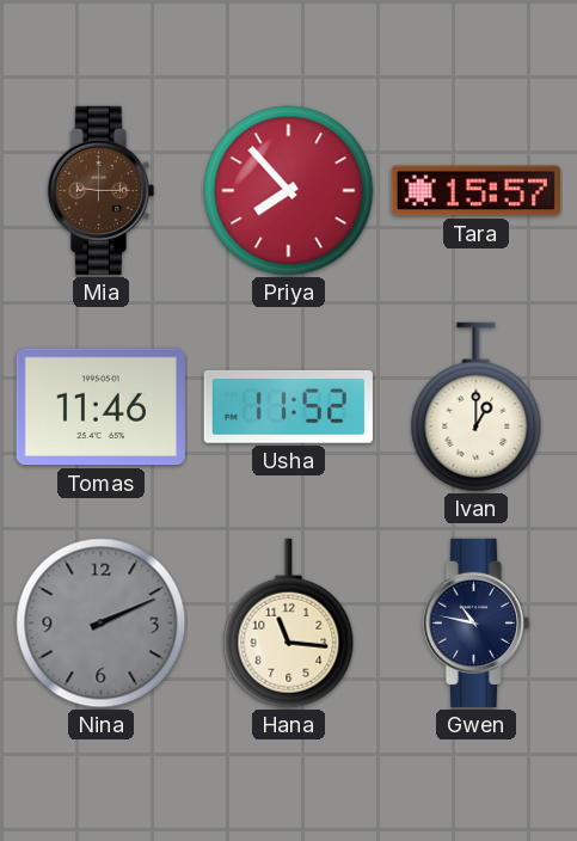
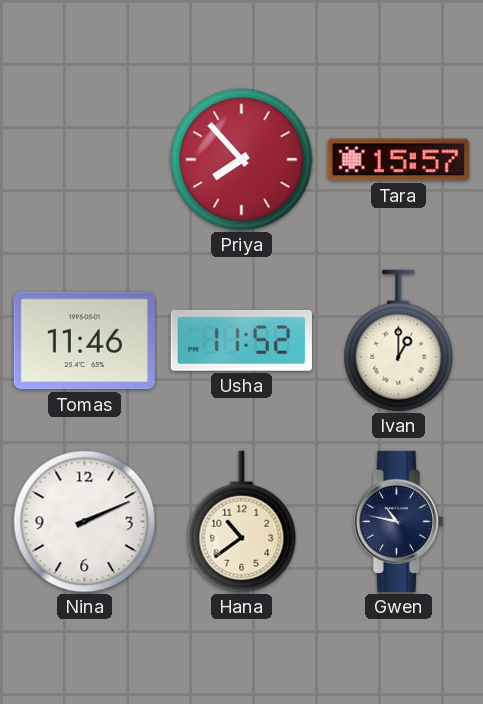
Mia: 9:15 -> none (100, 190)
Nina dial: grey -> white (85, 522)
Hana: 11:16 -> 10:39 (242, 522)
